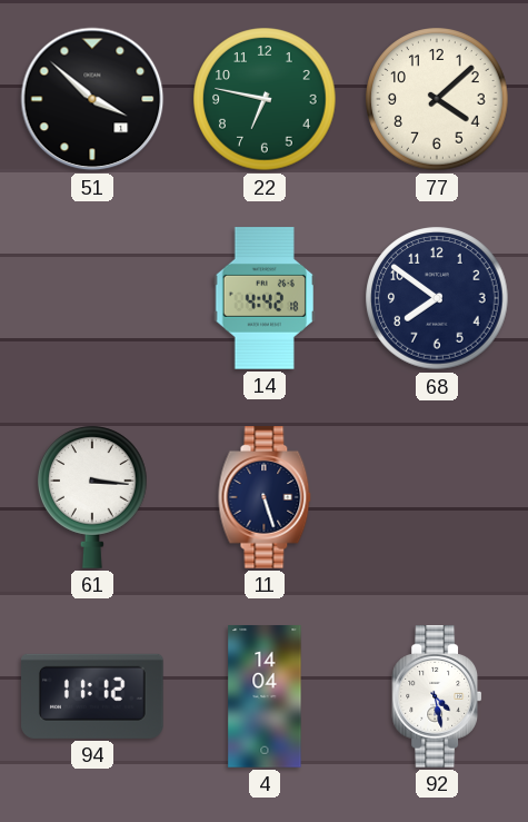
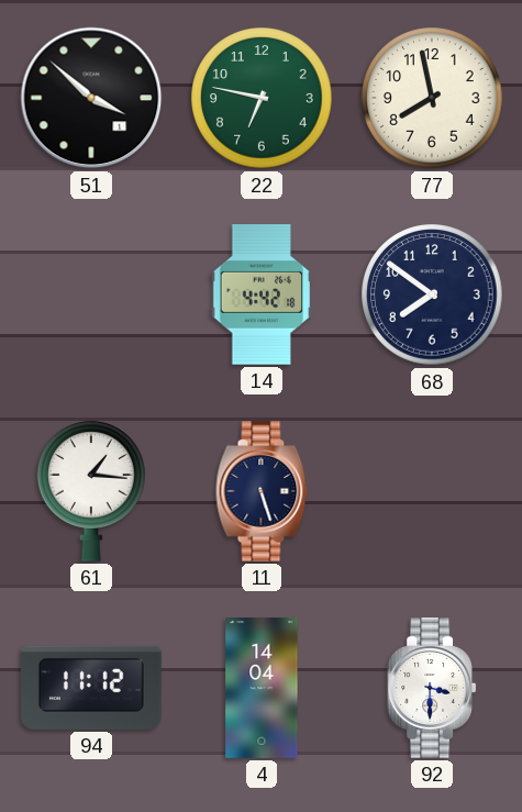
77: 4:08 -> 7:58 (432, 98)
61: 3:16 -> 1:16 (92, 491)
92: 4:28 -> 3:30 (432, 688)
